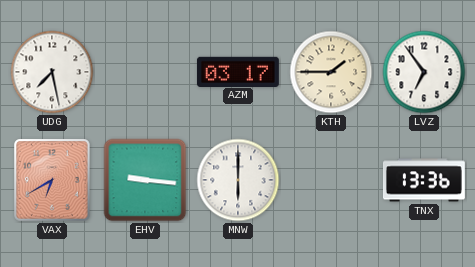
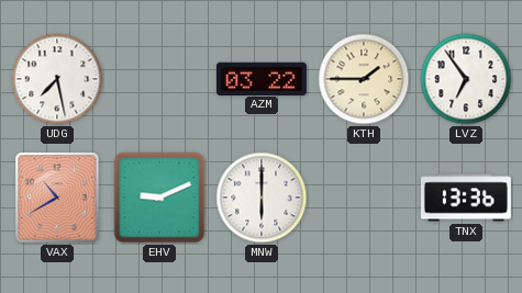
AZM: 03:17 -> 03:22 (262, 78)
VAX: 6:40 -> 10:40 (58, 199)
EHV: 9:16 -> 9:11 (159, 198)
